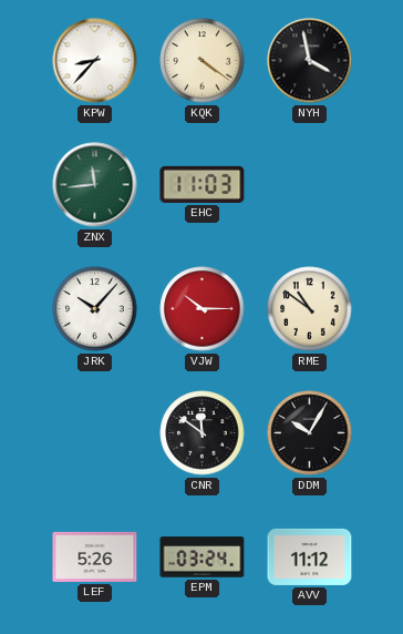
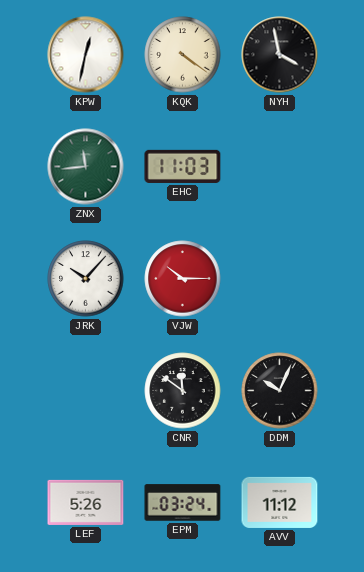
KPW: 8:37 -> 12:32 (86, 55)
RME: 10:51 -> none (310, 309)
DDM: 10:05 -> 10:04 (280, 391)
